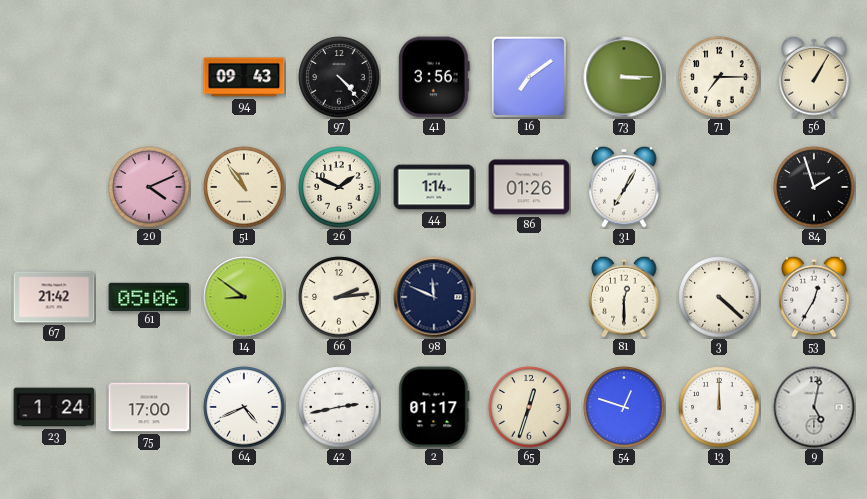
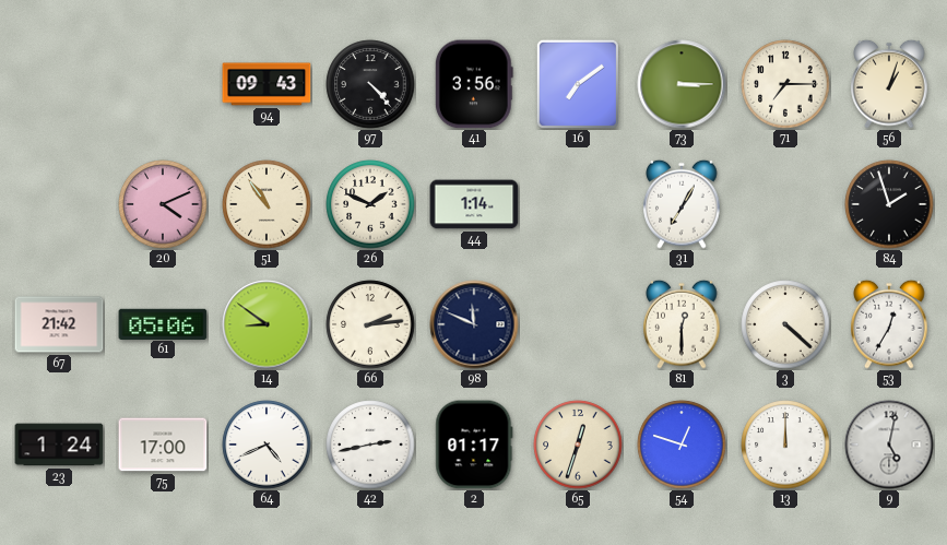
56: 1:05 -> 1:03 (889, 84)
86: 01:26 -> none (529, 187)
